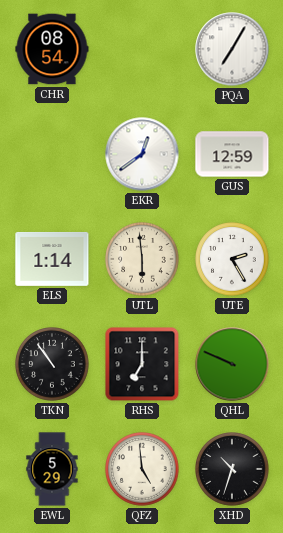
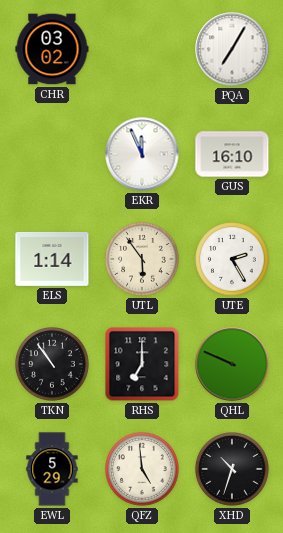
CHR: 08:54 -> 03:02 (52, 49)
EKR: 12:39 -> 11:56 (142, 154)
GUS: 12:59 -> 16:10 (232, 154)
UTL: 5:59 -> 5:54 (142, 259)
